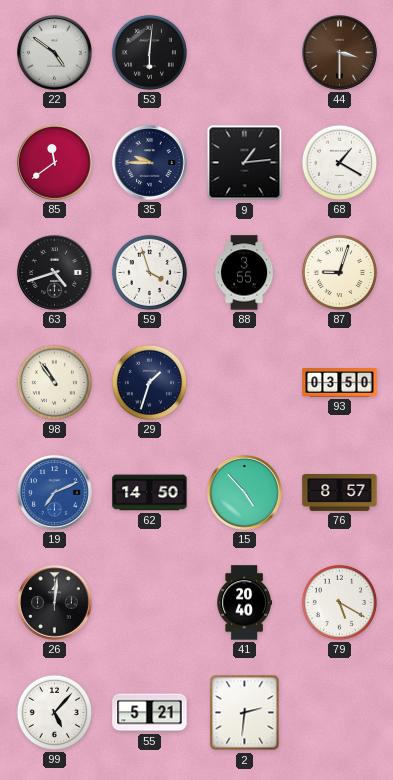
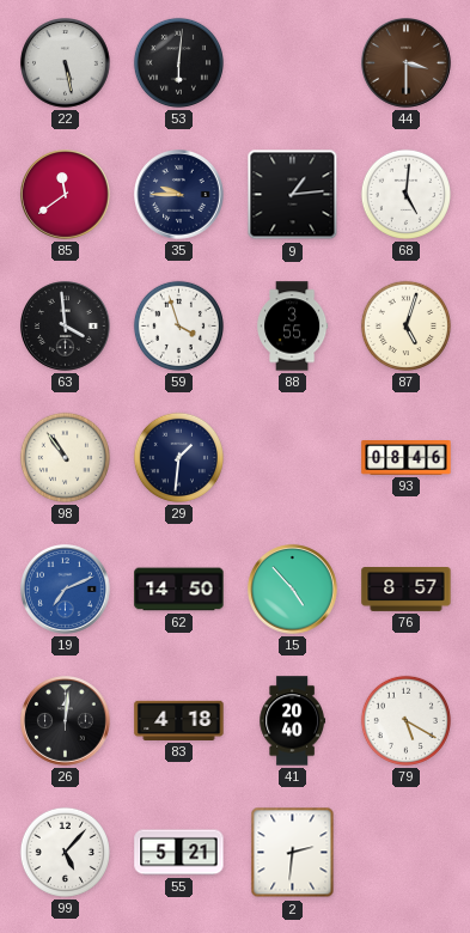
22: 4:51 -> 5:28 (66, 63)
68: 1:20 -> 5:01 (405, 194)
63: 4:42 -> 3:59 (66, 327)
87: 9:03 -> 5:03 (405, 325)
29: 1:33 -> 1:31 (178, 457)
93: 03:50 -> 08:46 (407, 458)
83: none -> 4:18 (179, 720)
